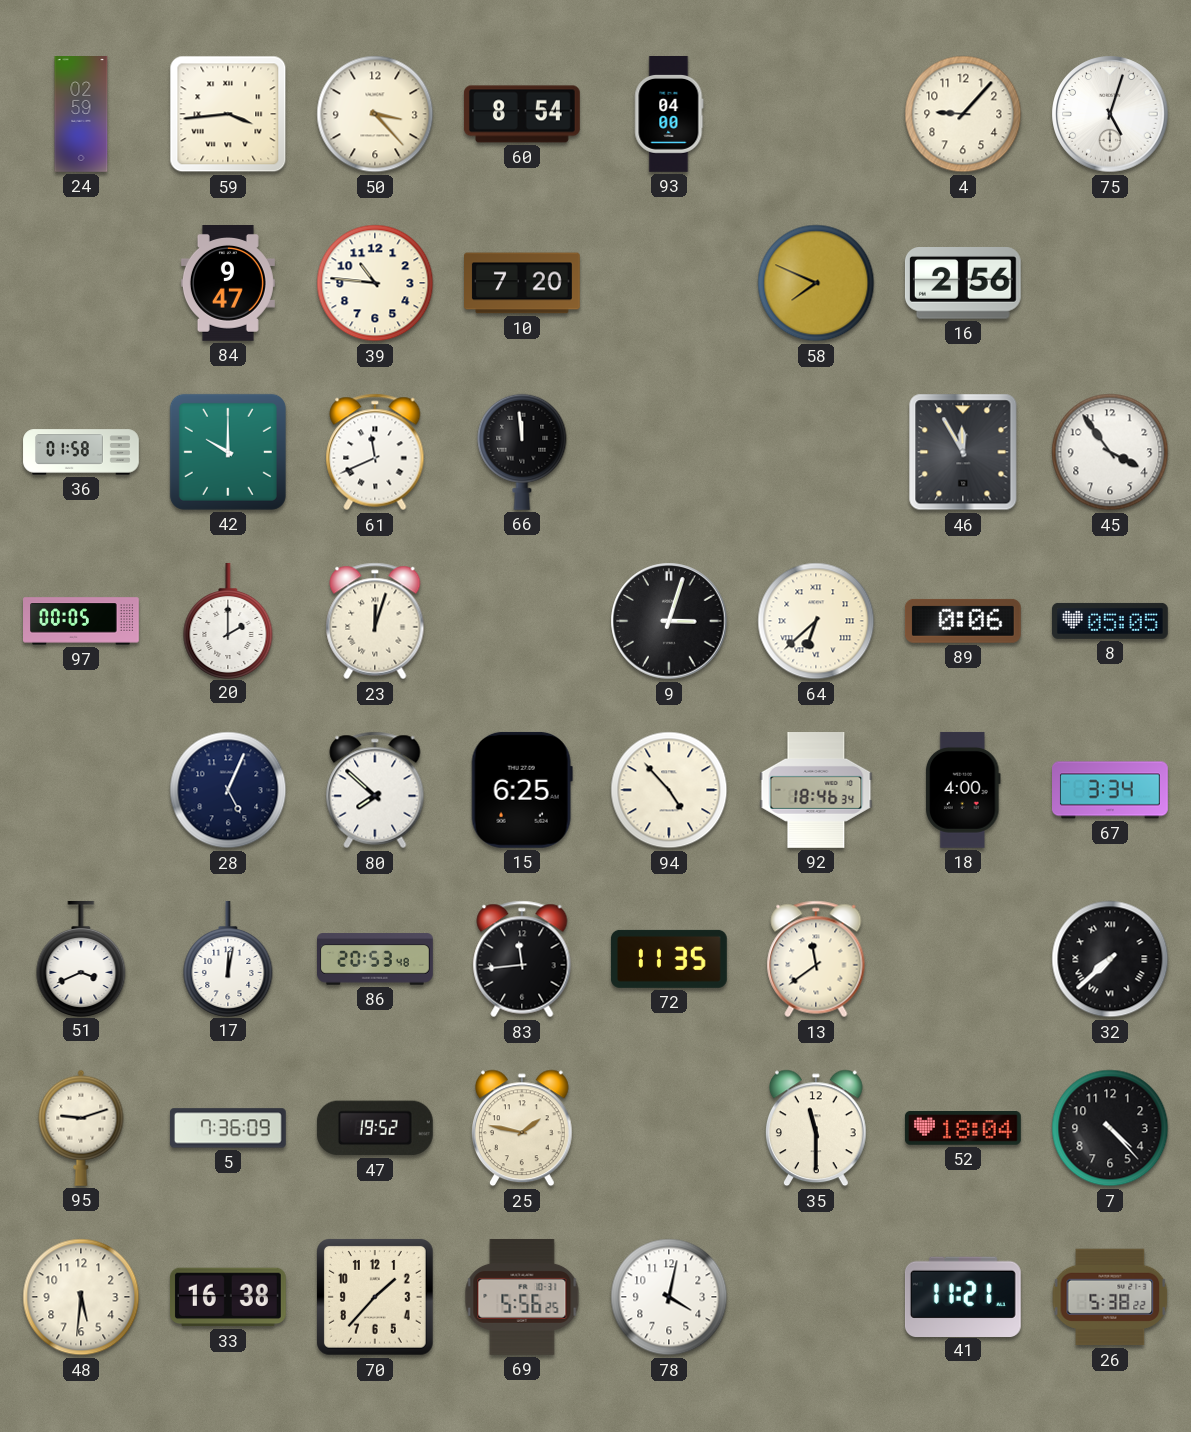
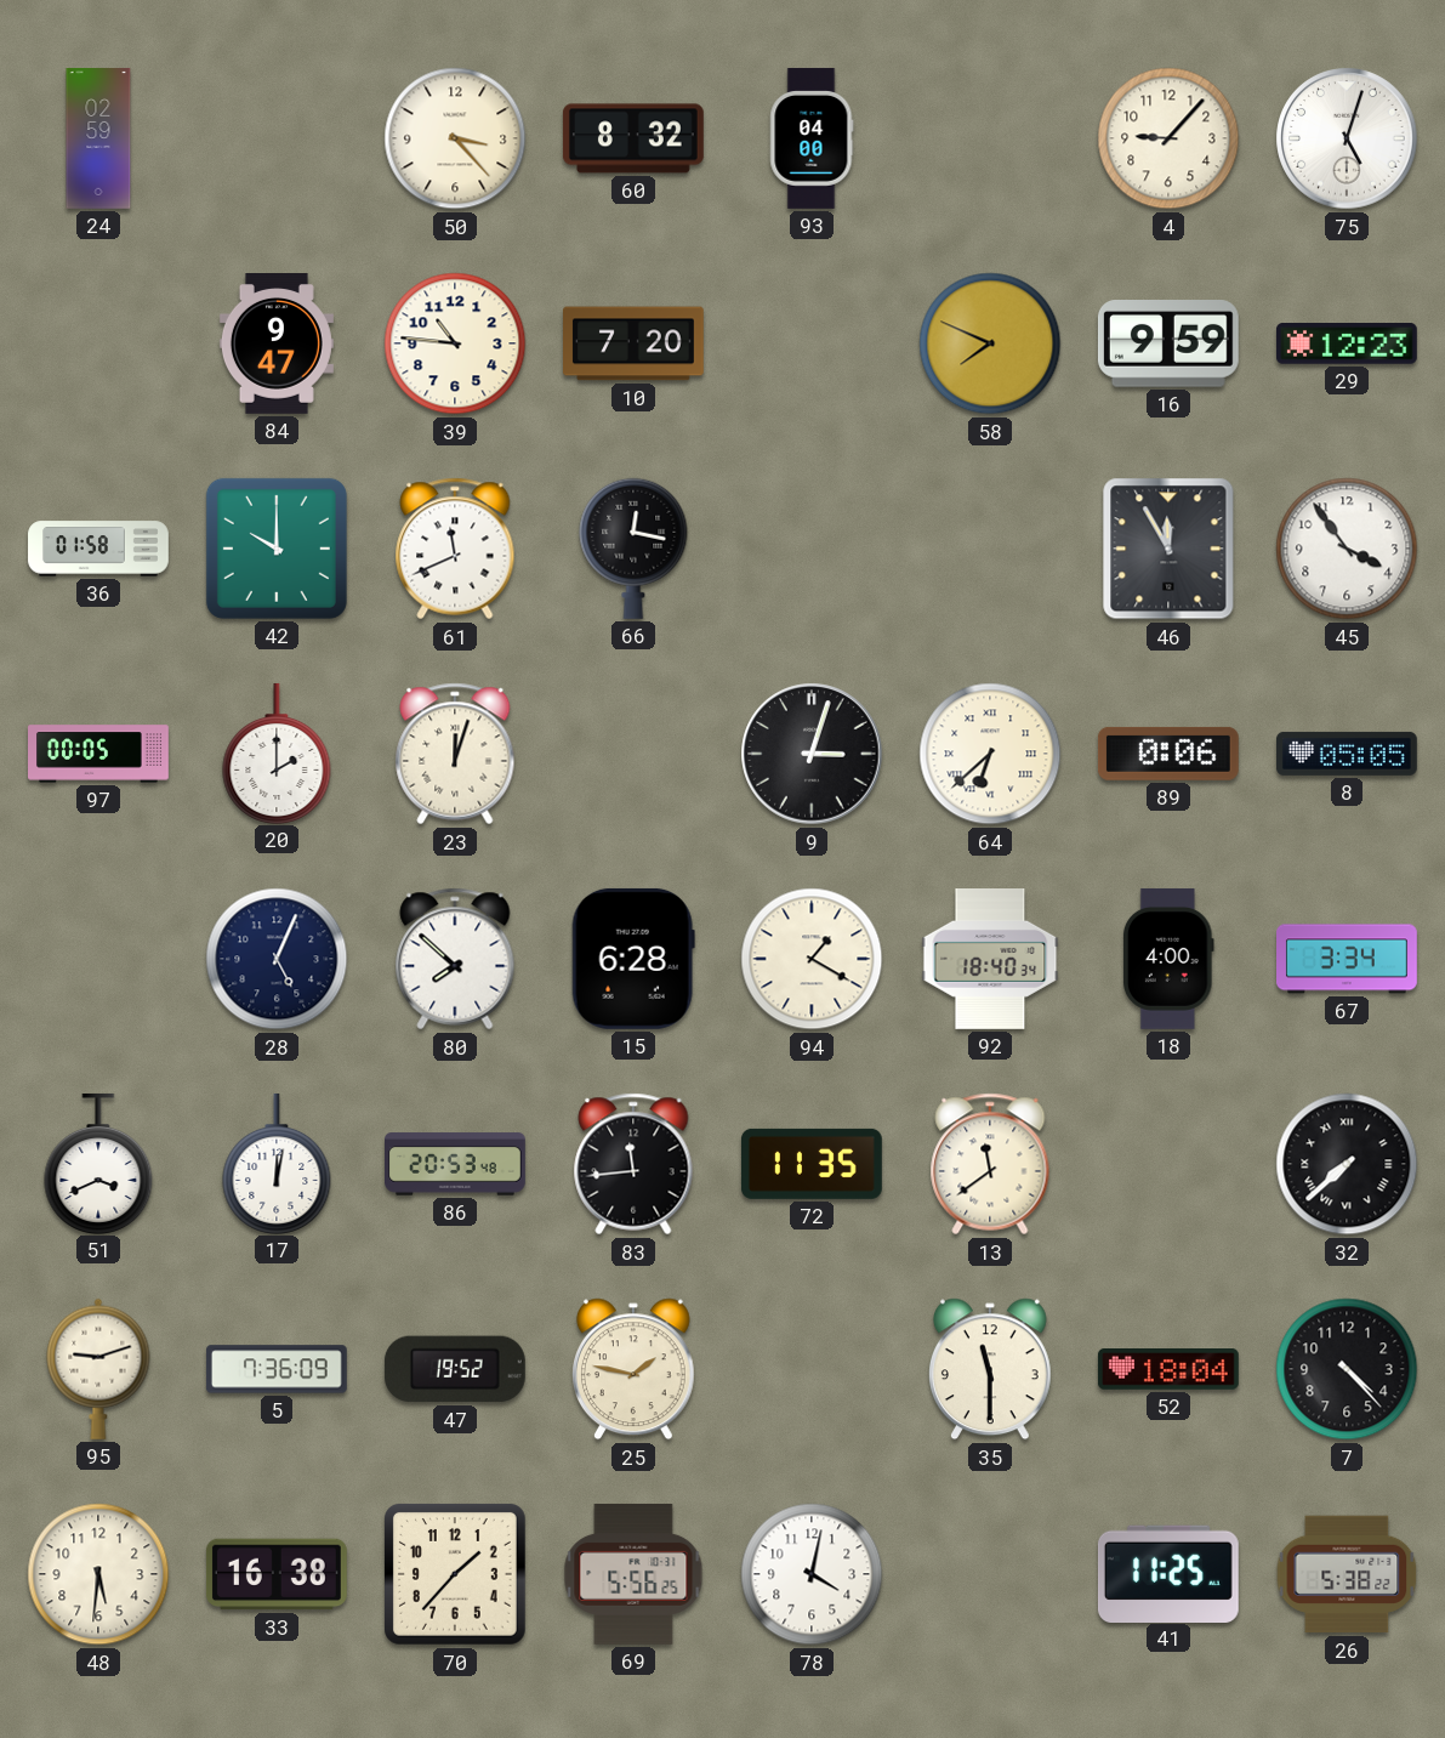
59: 3:44 -> none (228, 114)
60: 8:54 -> 8:32 (633, 138)
16: 2:56 -> 9:59 (1168, 345)
29: none -> 12:23 (1347, 345)
66: 11:59 -> 12:17 (633, 549)
15: 6:25 -> 6:28 (633, 959)
94: 4:53 -> 1:20 (812, 959)
92: 18:46 -> 18:40 (990, 960)
41: 11:21 -> 11:25 (1168, 1573)
